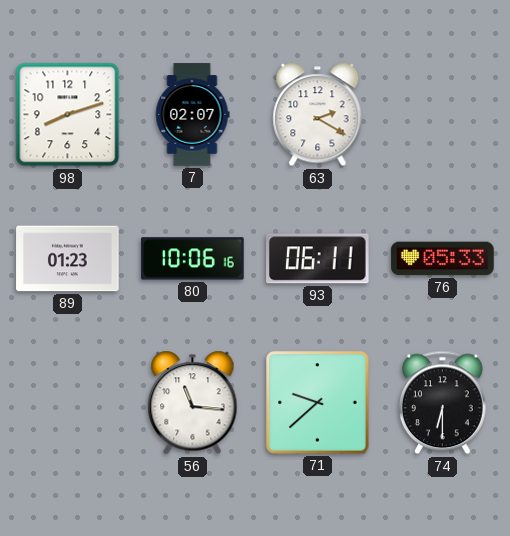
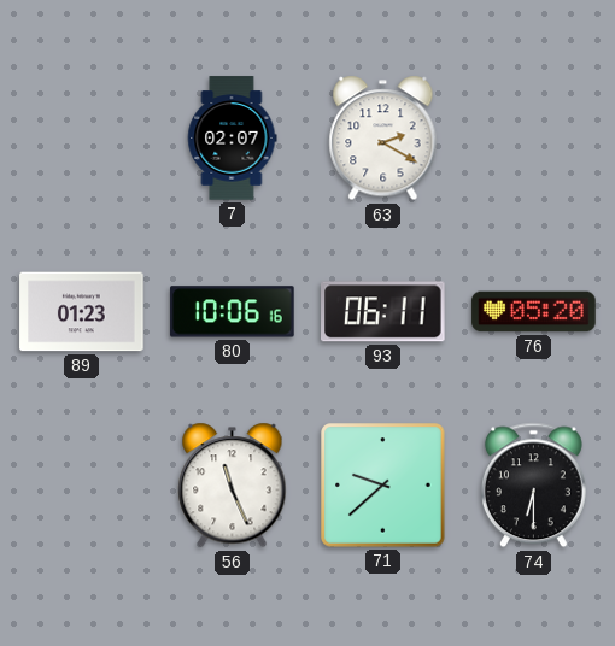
98: 8:12 -> none (68, 115)
76: 05:33 -> 05:20 (534, 312)
56: 11:16 -> 11:26 (233, 486)
